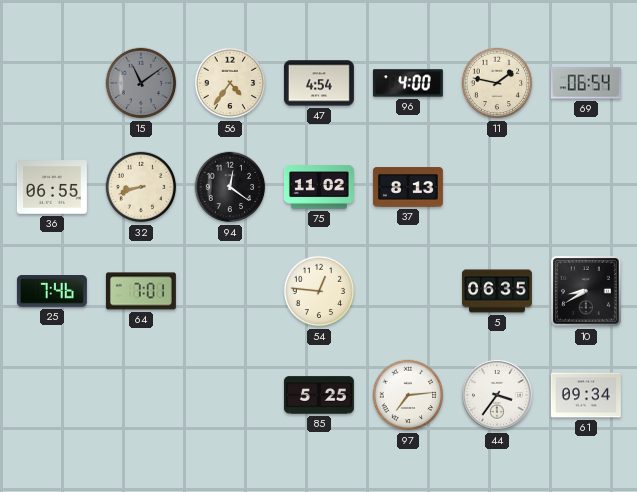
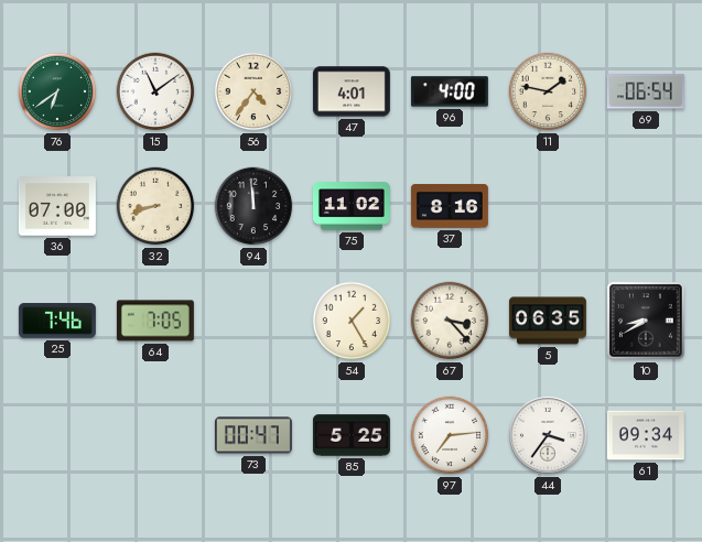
76: none -> 6:39 (57, 91)
15 dial: grey -> white (155, 91)
47: 4:54 -> 4:01 (352, 91)
36: 06:55 -> 07:00 (57, 206)
94: 12:21 -> 11:59 (253, 206)
37: 8:13 -> 8:16 (450, 206)
64: 7:01 -> 7:05 (155, 321)
54: 12:46 -> 1:25 (352, 321)
67: none -> 3:23 (450, 321)
73: none -> 00:47 (253, 435)
